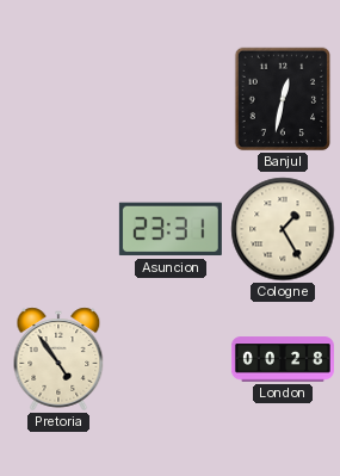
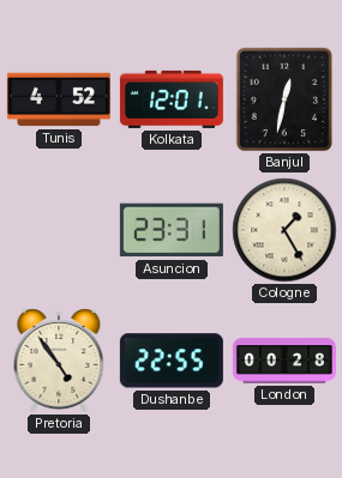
Tunis: none -> 4:52 (59, 99)
Kolkata: none -> 12:01 (172, 99)
Dushanbe: none -> 22:55 (172, 361)
